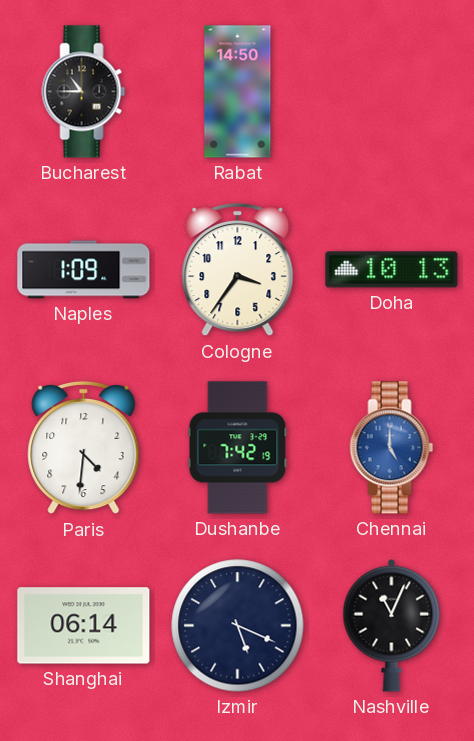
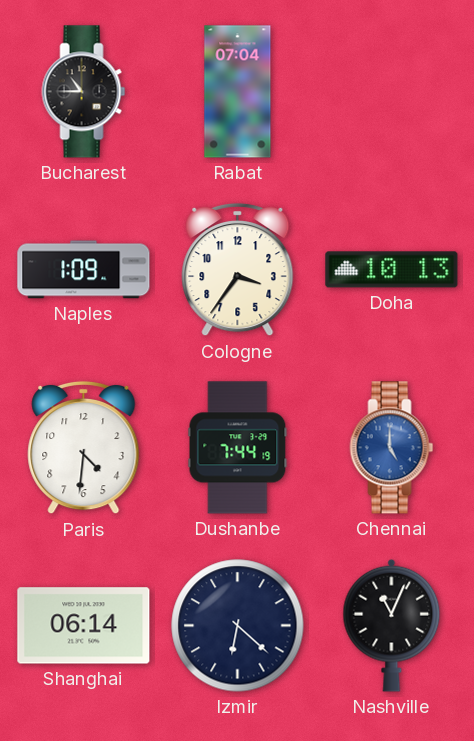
Rabat: 14:50 -> 07:04 (238, 92)
Dushanbe: 7:42 -> 7:44 (238, 448)
Izmir: 5:19 -> 6:22 (238, 626)
